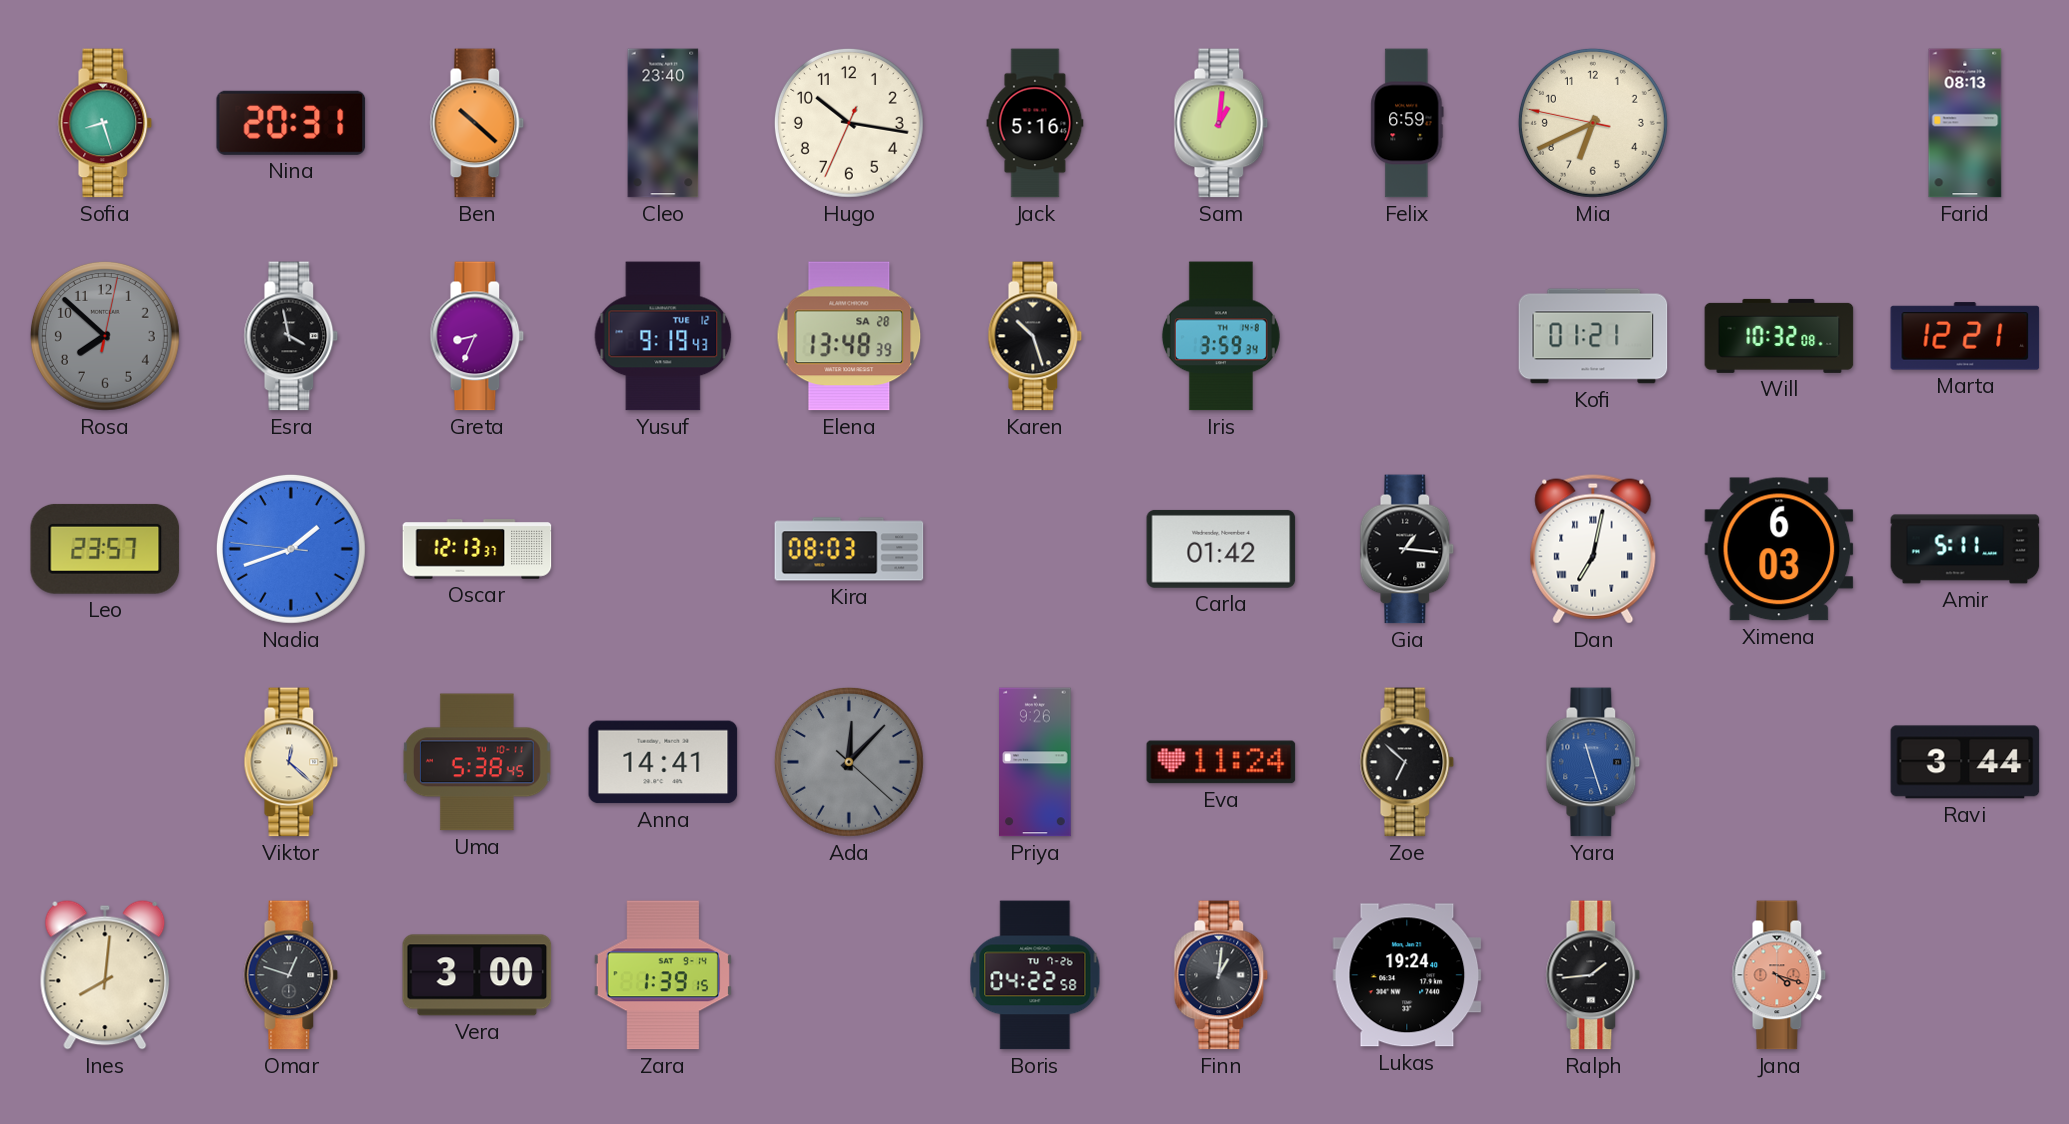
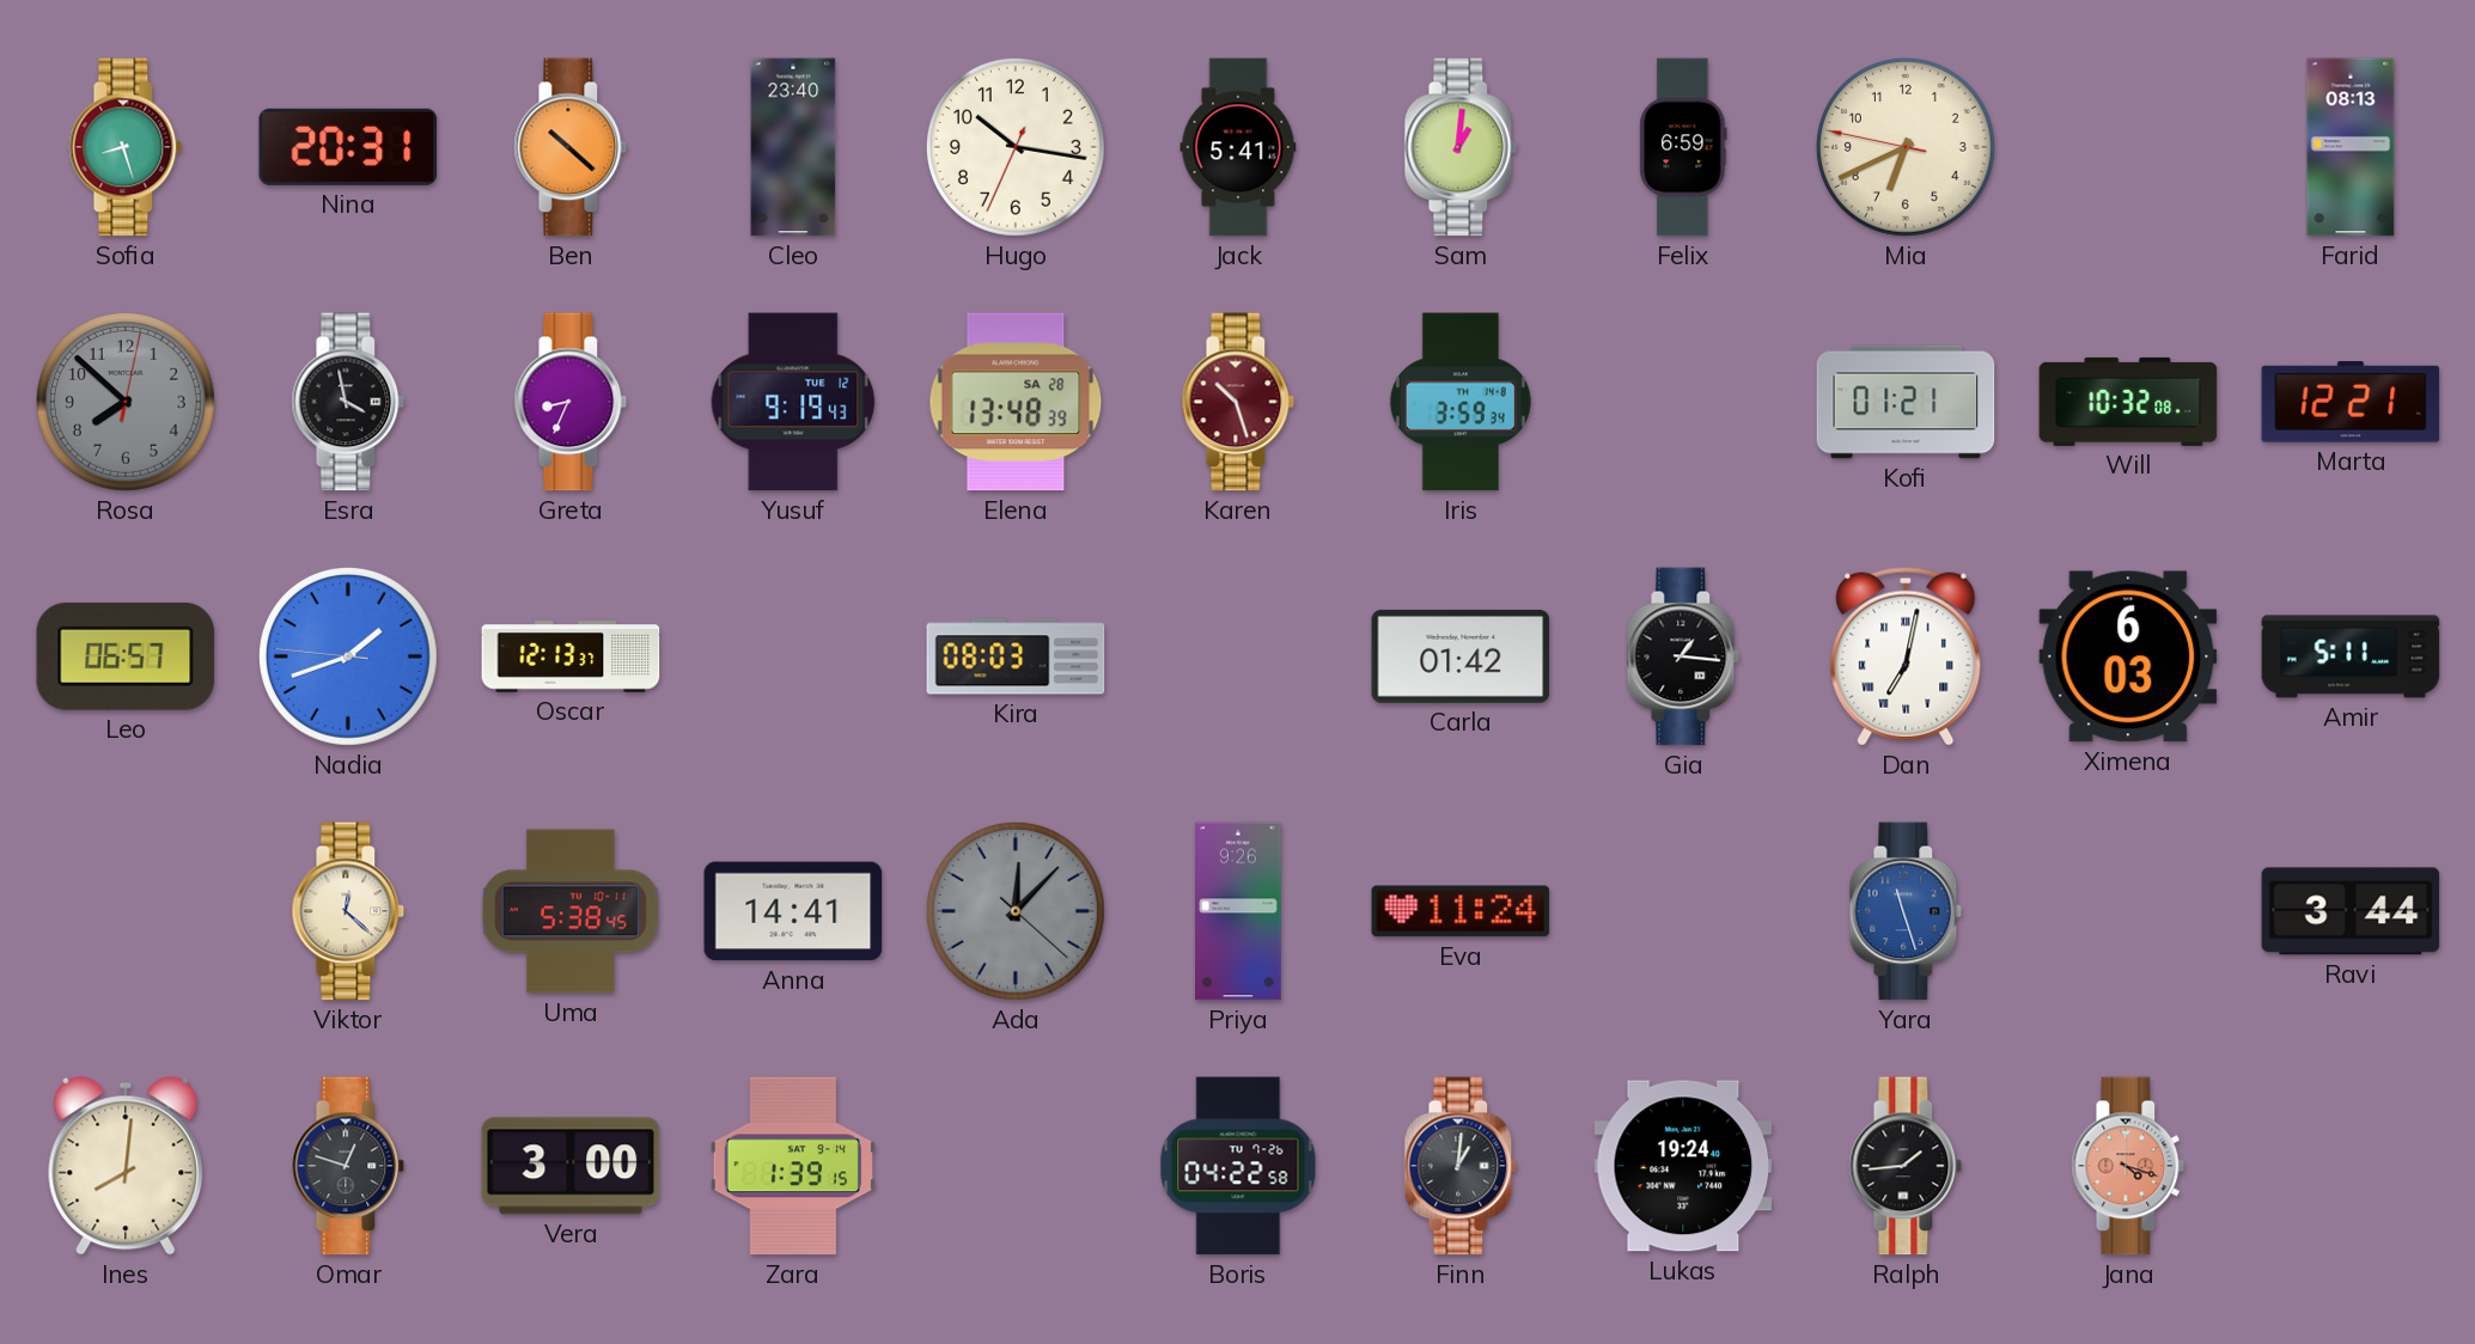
Jack: 5:16 -> 5:41 (1238, 147)
Karen dial: black -> burgundy (1238, 402)
Leo: 23:57 -> 06:57 (126, 656)
Zoe: 6:52 -> none (1407, 762)
